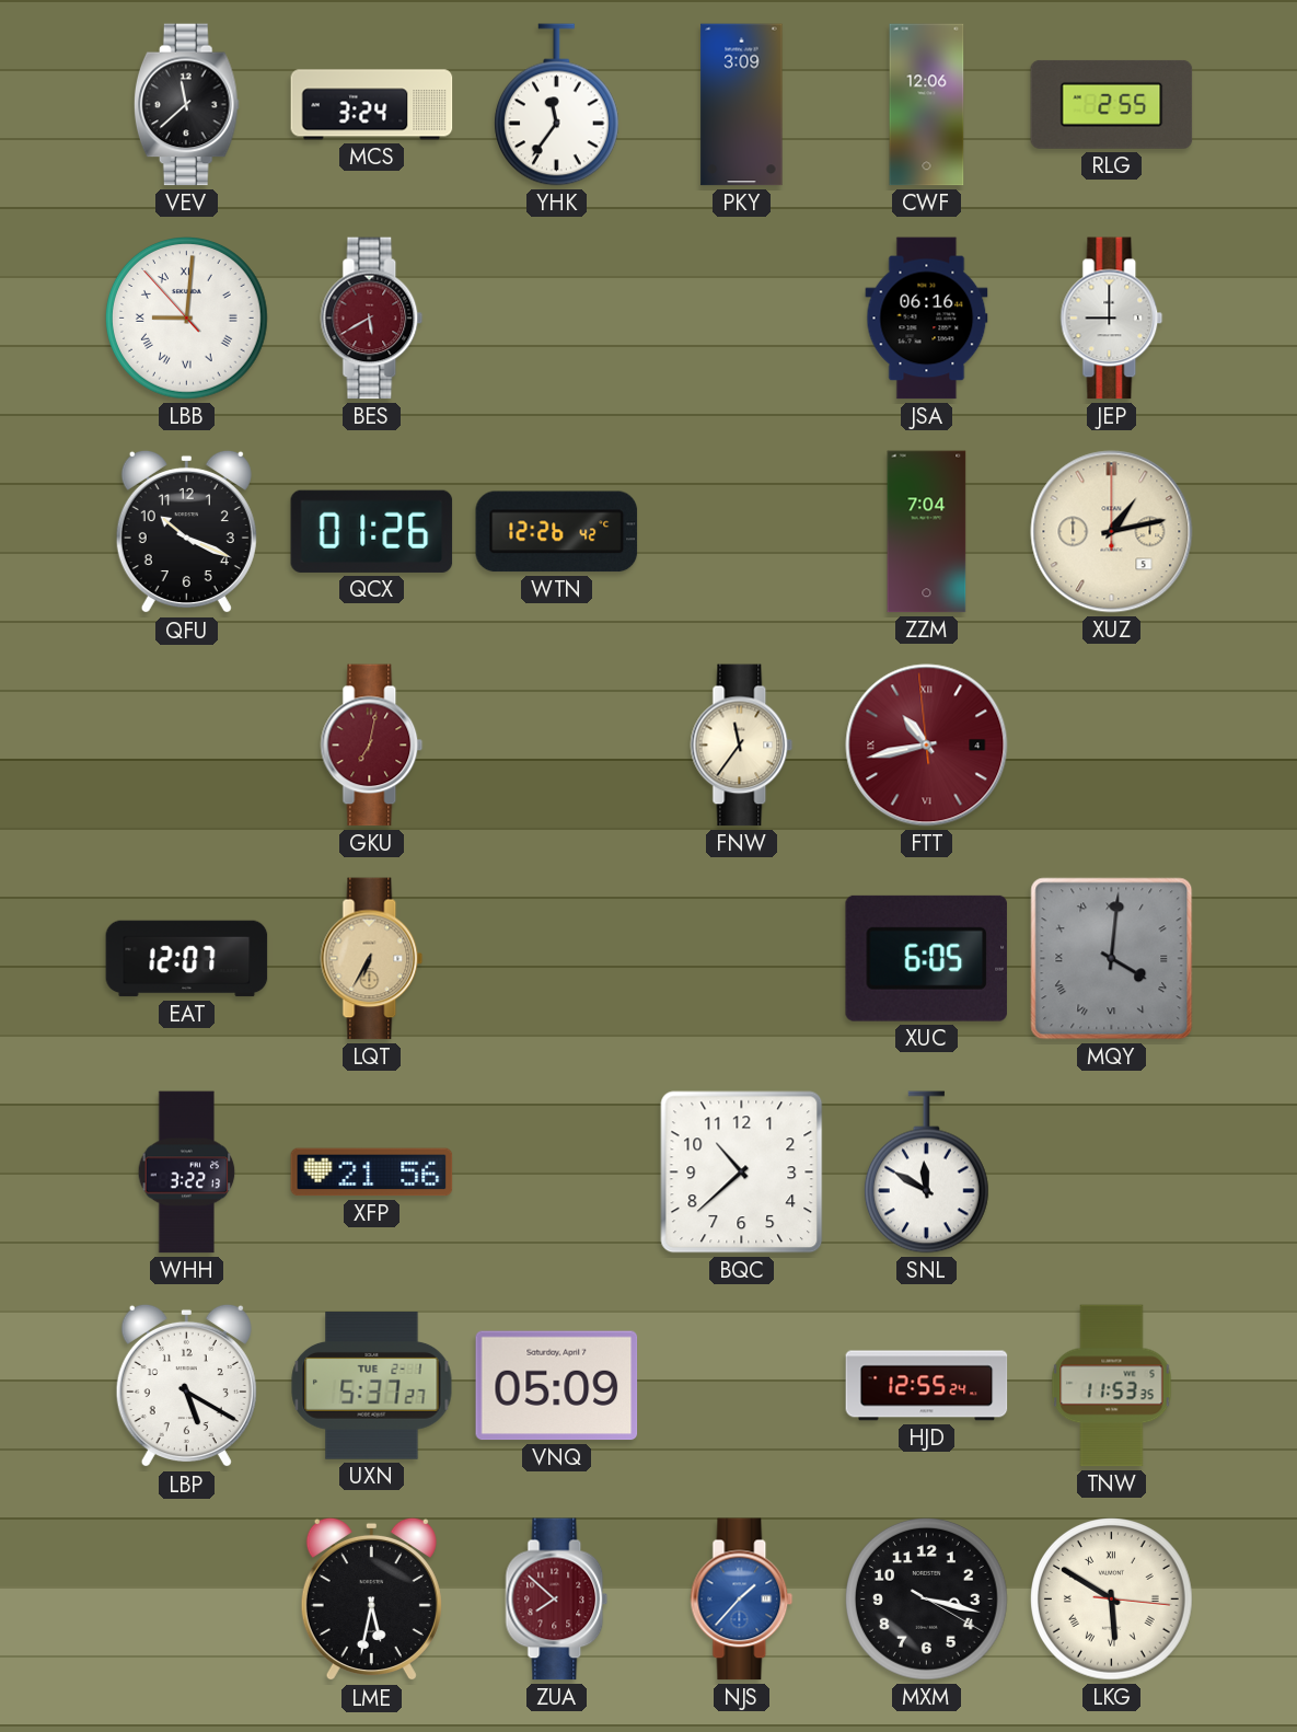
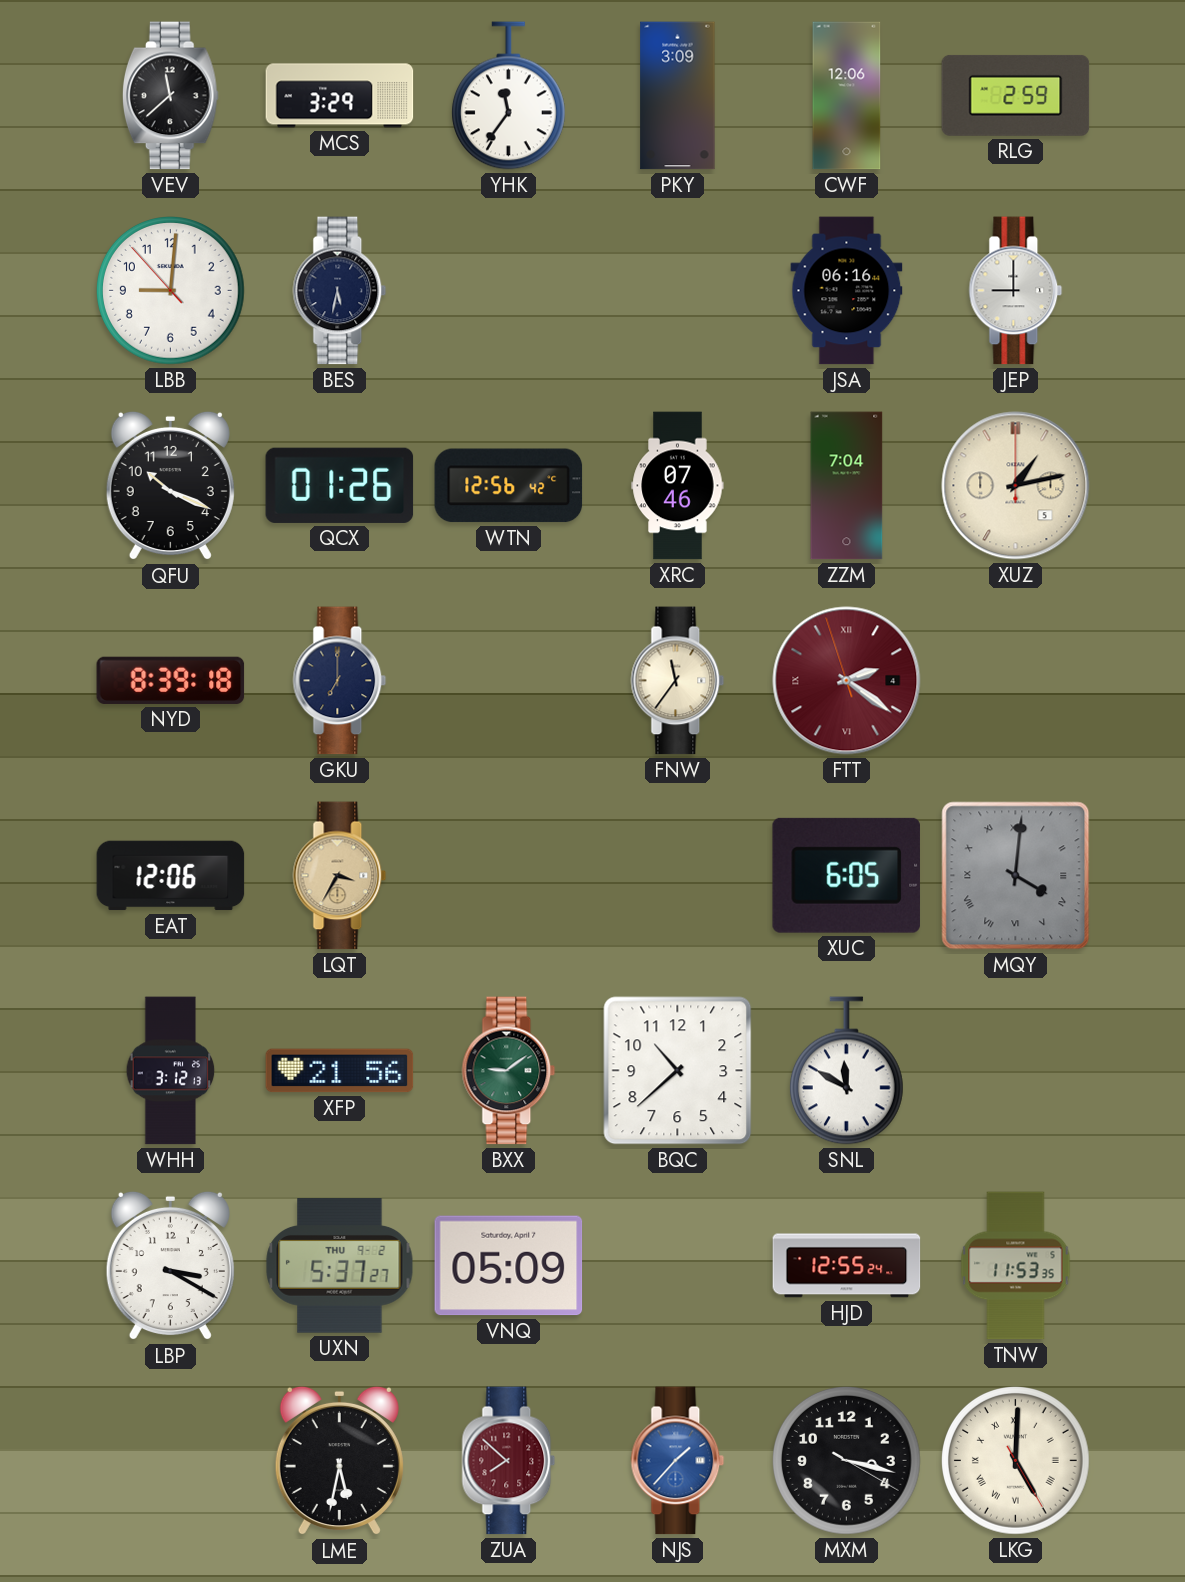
MCS: 3:24 -> 3:29 (340, 96)
RLG: 2:55 -> 2:59 (1016, 95)
LBB numerals: Roman -> Arabic (171, 291)
BES: 5:40 -> 5:32 (340, 291)
BES dial: burgundy -> navy (340, 291)
WTN: 12:26 -> 12:56 (509, 486)
XRC: none -> 07:46 (678, 486)
NYD: none -> 8:39 (171, 680)
GKU: 7:02 -> 7:00 (340, 681)
GKU dial: burgundy -> navy (340, 681)
FTT: 10:42 -> 2:20 (847, 681)
EAT: 12:07 -> 12:06 (171, 876)
LQT: 6:35 -> 3:35 (340, 876)
WHH: 3:22 -> 3:12 (171, 1071)
BXX: none -> 9:09 (509, 1071)
LBP: 5:20 -> 3:20 (170, 1266)
UXN date: TUE 2-1 -> THU 9-2 (340, 1266)
LKG: 5:50 -> 5:00 (1016, 1461)
